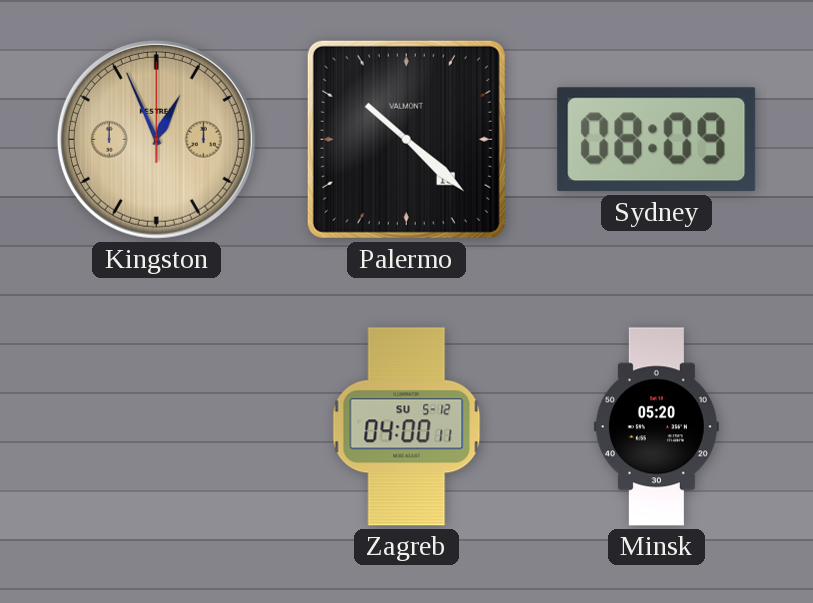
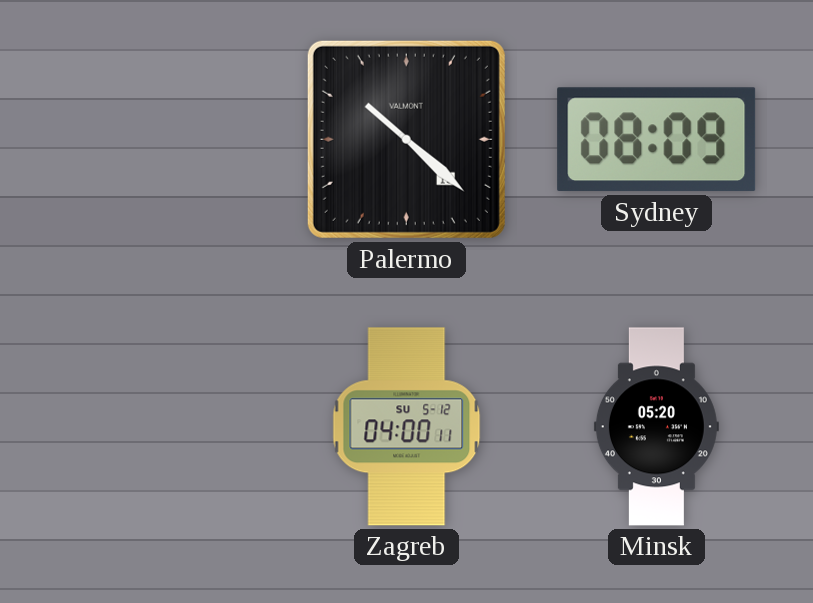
Kingston: 12:56 -> none (156, 139)
